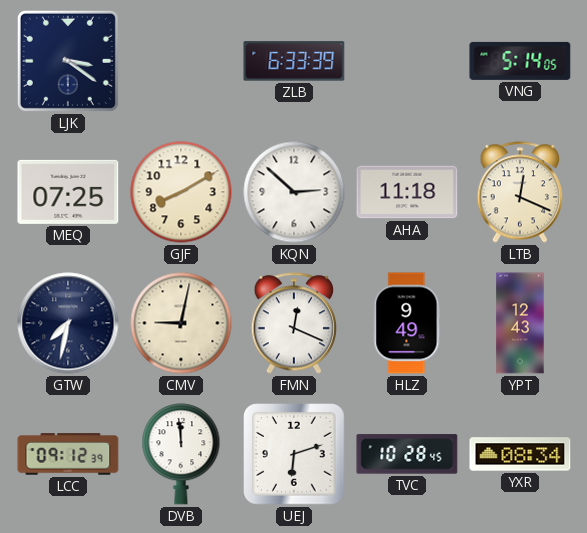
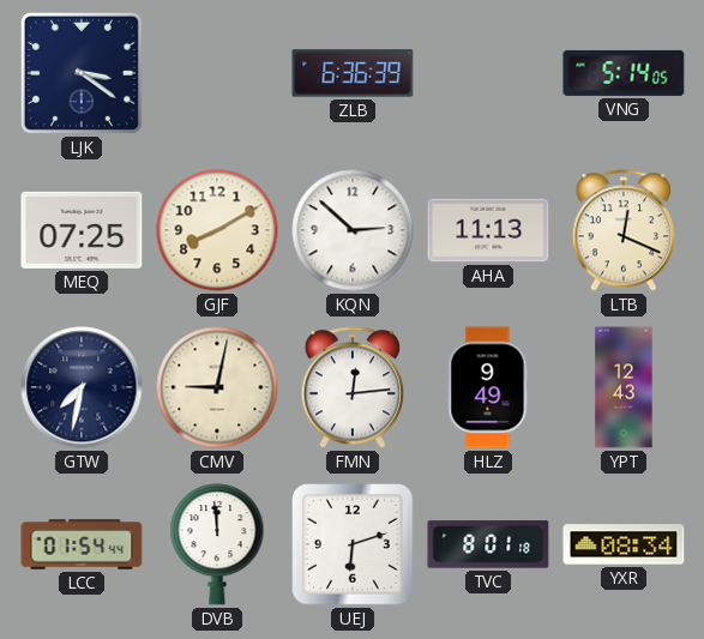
ZLB: 6:33 -> 6:36 (353, 73)
AHA: 11:18 -> 11:13 (488, 230)
FMN: 12:19 -> 12:14 (351, 387)
LCC: 09:12 -> 01:54 (82, 544)
TVC: 10:28 -> 8:01 (488, 544)
